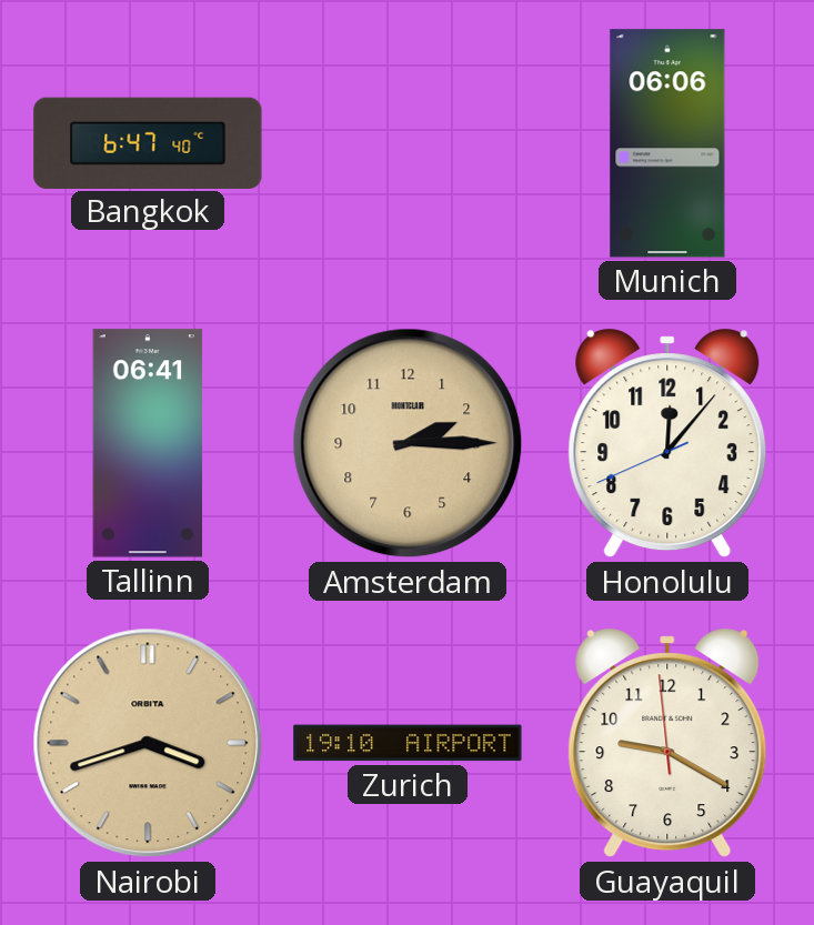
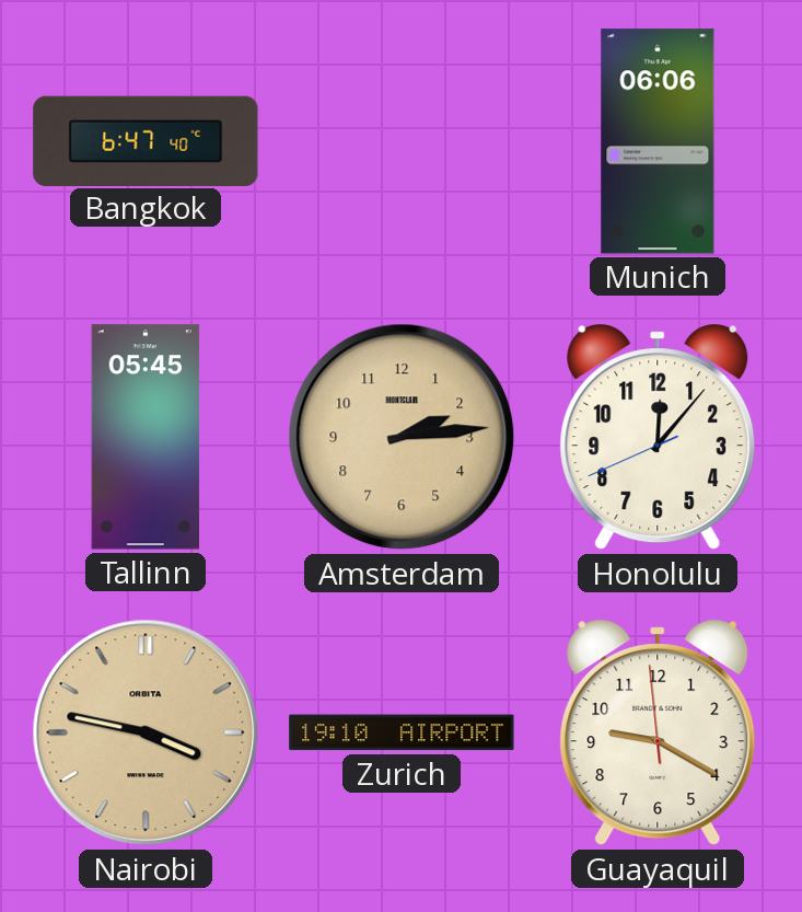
Tallinn: 06:41 -> 05:45 (146, 437)
Amsterdam: 2:15 -> 2:14 (402, 437)
Nairobi: 3:42 -> 3:47 (146, 732)
